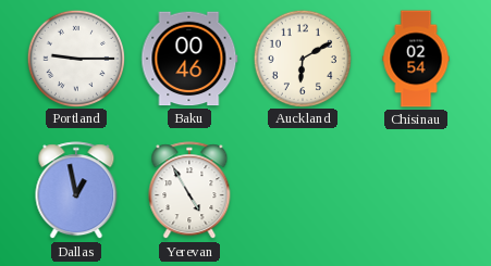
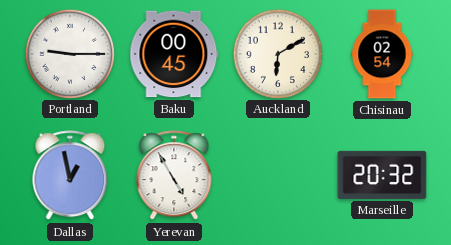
Baku: 00:46 -> 00:45 (174, 54)
Marseille: none -> 20:32 (382, 175)
